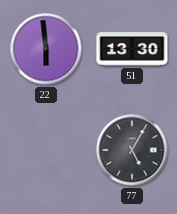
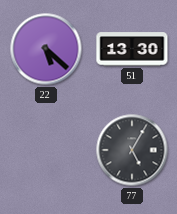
22: 5:59 -> 5:22 (46, 49)
